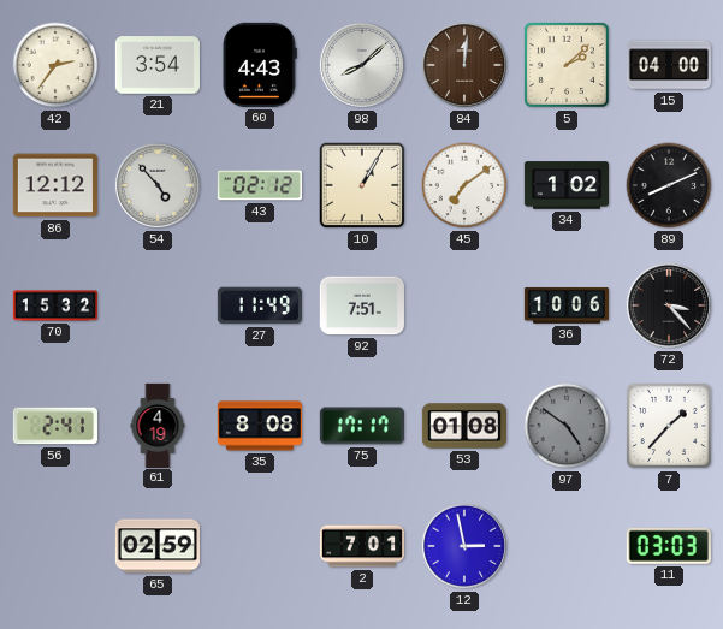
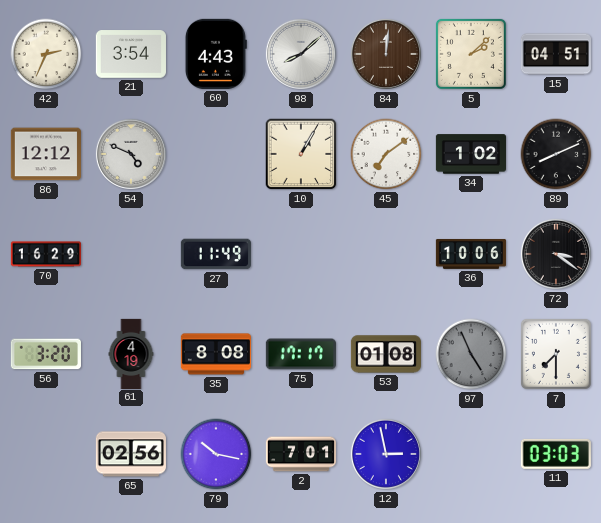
42: 2:36 -> 2:34 (46, 54)
15: 04:00 -> 04:51 (556, 54)
54: 4:53 -> 4:49 (131, 154)
43: 02:12 -> none (260, 185)
70: 15:32 -> 16:29 (45, 254)
92: 7:51 -> none (362, 305)
72: 3:23 -> 3:21 (556, 254)
56: 2:41 -> 3:20 (46, 354)
97: 4:51 -> 4:56 (471, 354)
7: 1:37 -> 7:30 (556, 354)
65: 02:59 -> 02:56 (131, 454)
79: none -> 10:17 (216, 454)
